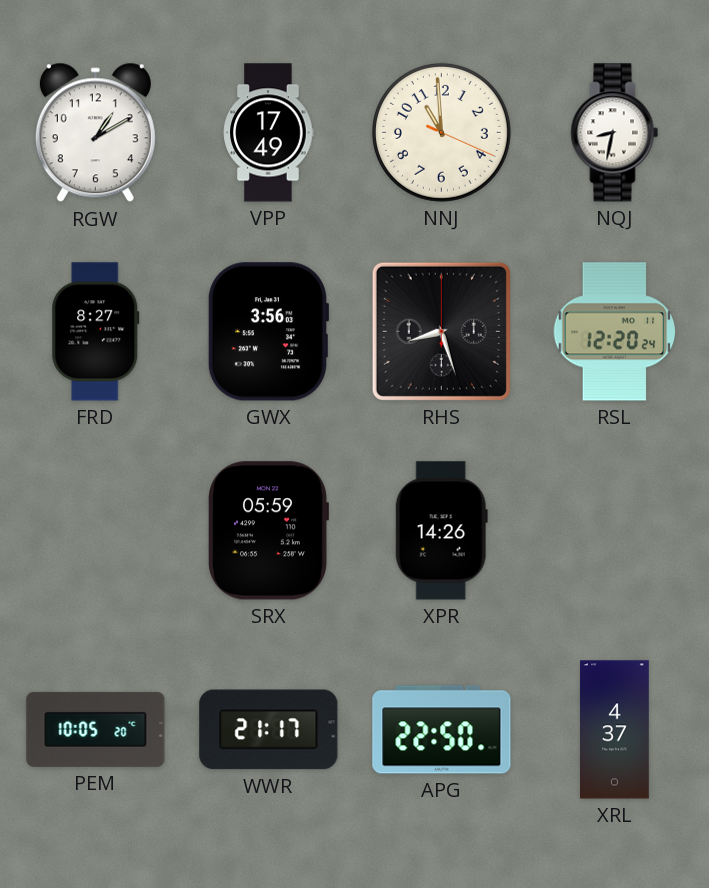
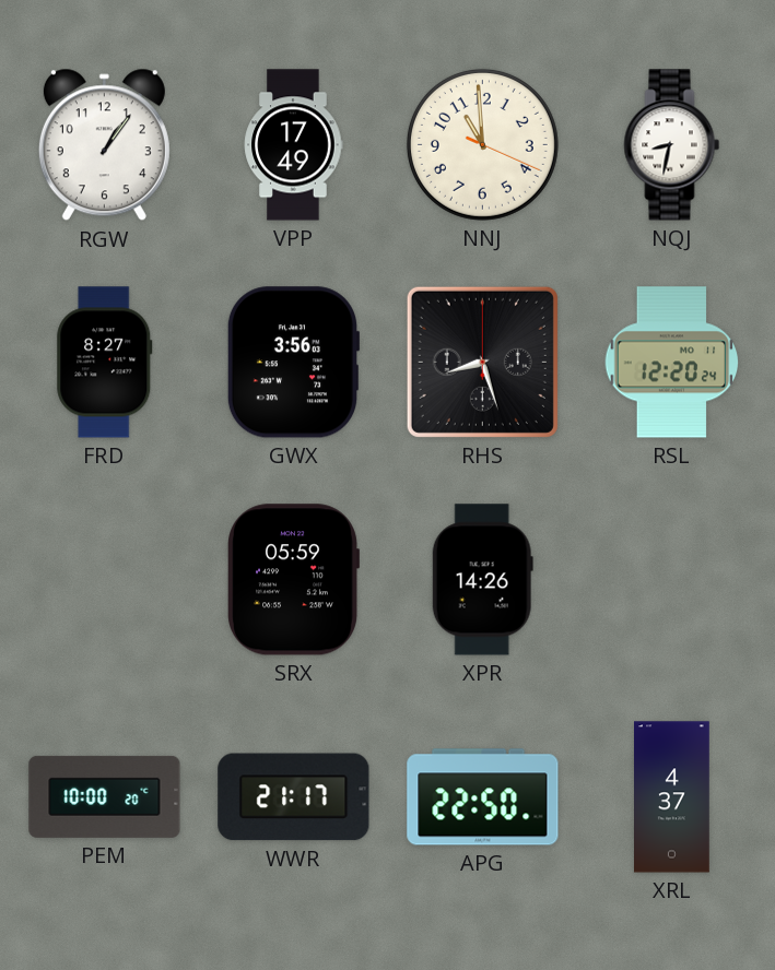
RGW: 1:10 -> 1:06 (104, 145)
PEM: 10:05 -> 10:00 (105, 796)
